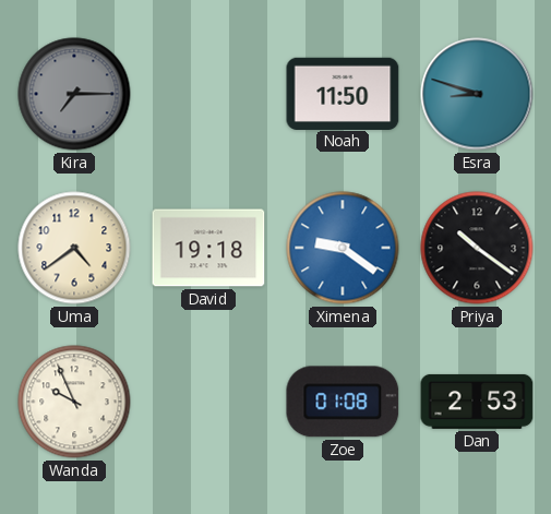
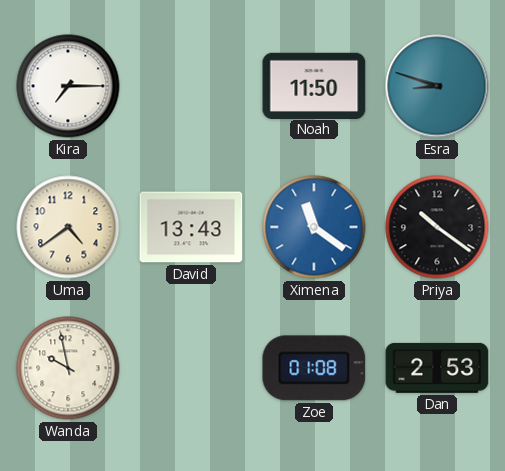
Kira dial: grey -> white (68, 86)
David: 19:18 -> 13:43 (191, 227)
Ximena: 9:21 -> 11:21 (314, 227)
Wanda: 9:56 -> 9:58 (68, 368)
